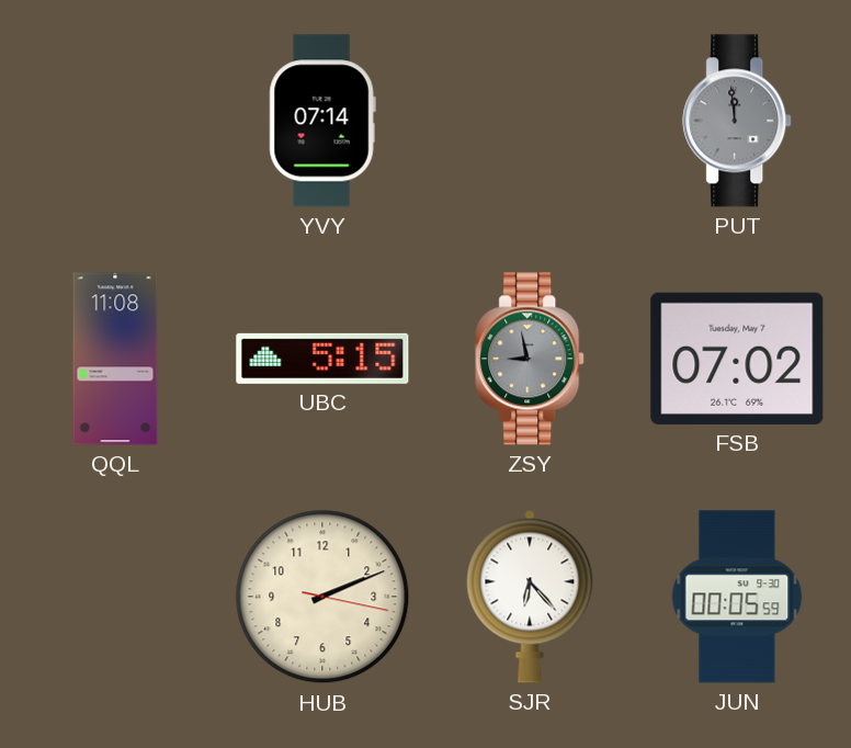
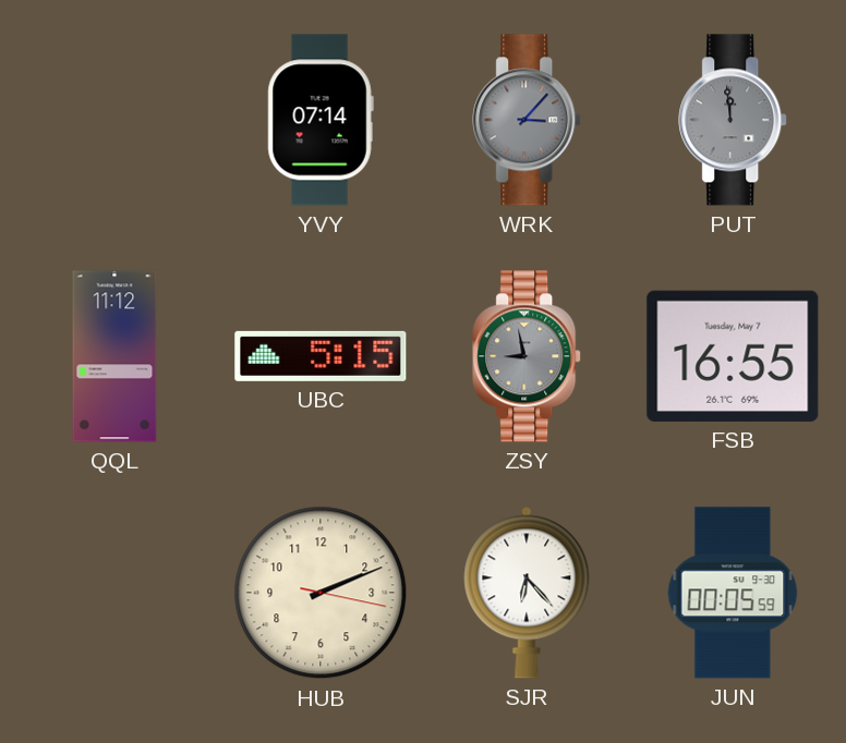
WRK: none -> 3:07 (528, 120)
QQL: 11:08 -> 11:12 (114, 356)
FSB: 07:02 -> 16:55 (733, 356)
